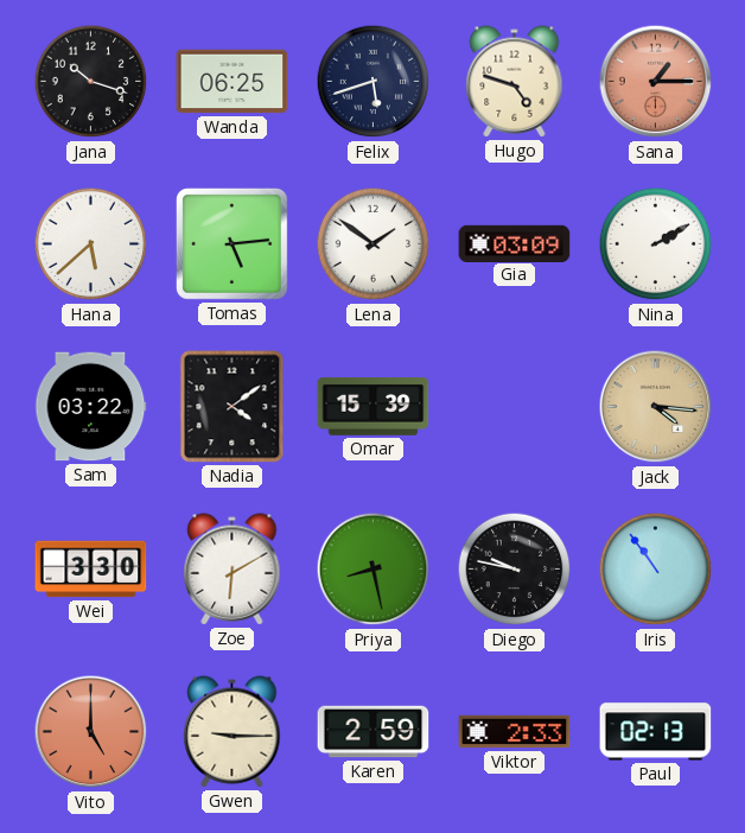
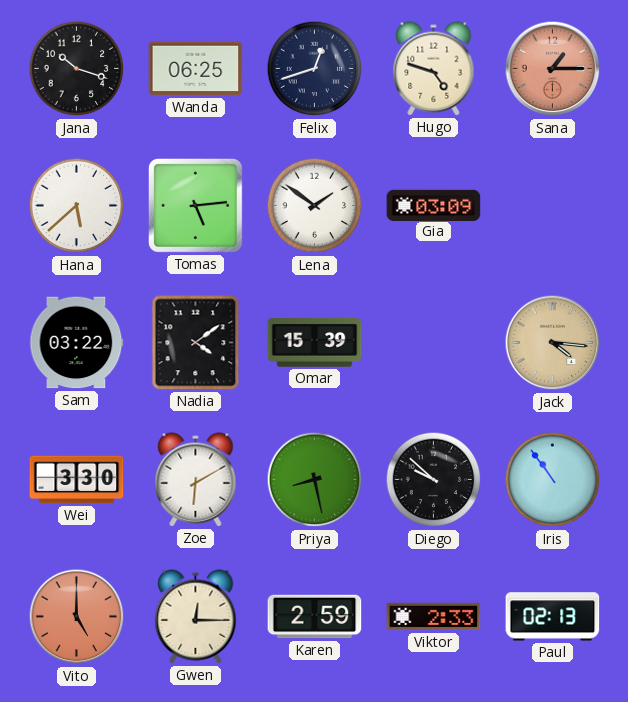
Felix: 5:42 -> 12:42 (315, 69)
Nina: 2:10 -> none (656, 244)
Diego: 9:47 -> 9:52 (434, 480)
Gwen: 9:15 -> 12:15 (196, 617)
